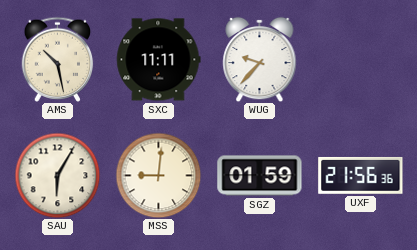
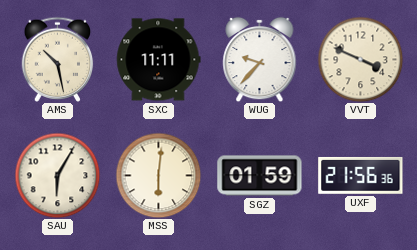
VVT: none -> 3:49 (360, 59)
MSS: 9:01 -> 6:01 (158, 175)
